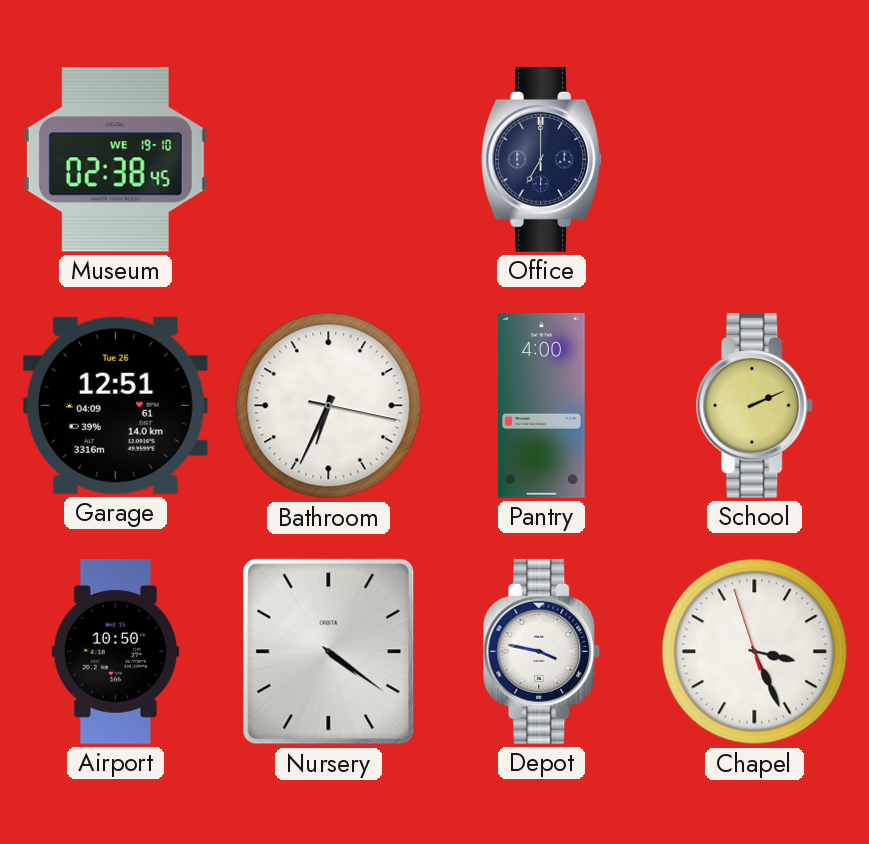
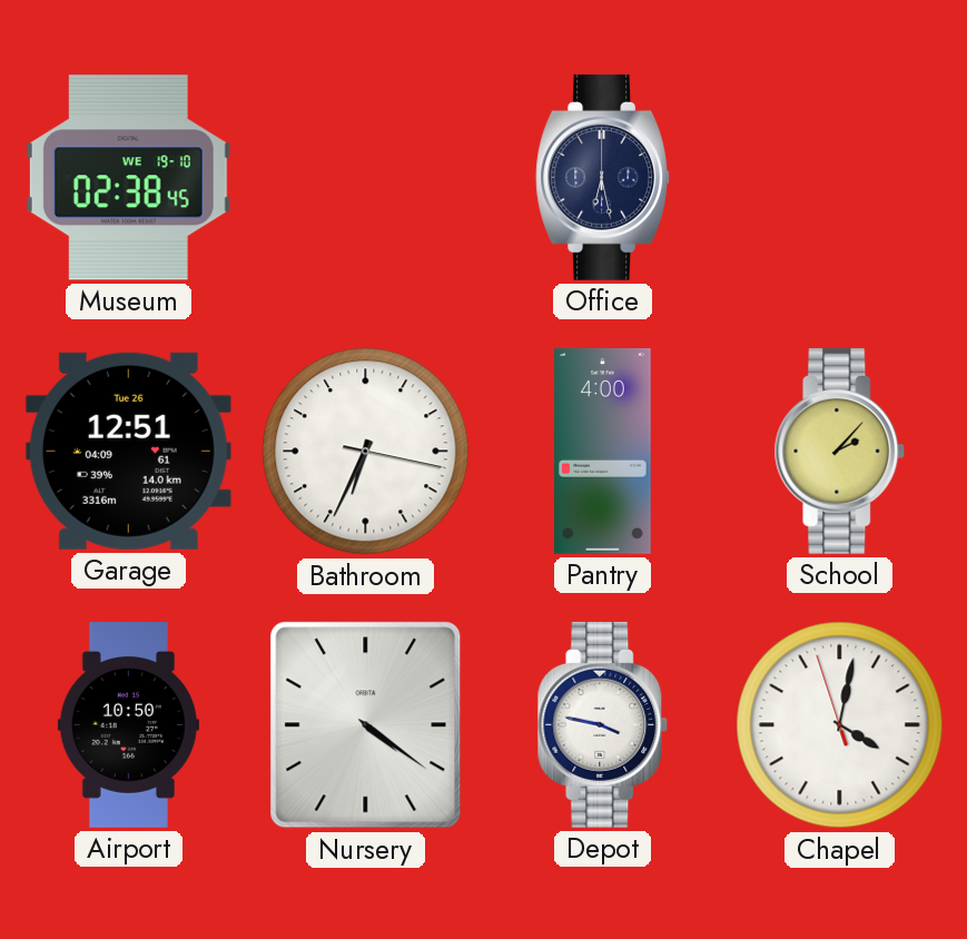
Office: 7:00 -> 6:28 (602, 177)
School: 2:11 -> 2:07 (840, 451)
Chapel: 3:25 -> 4:01 (840, 725)
